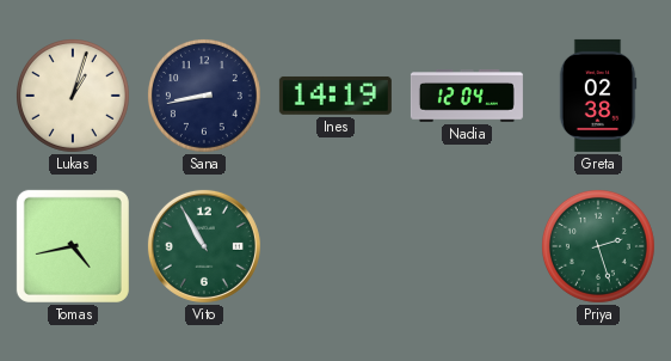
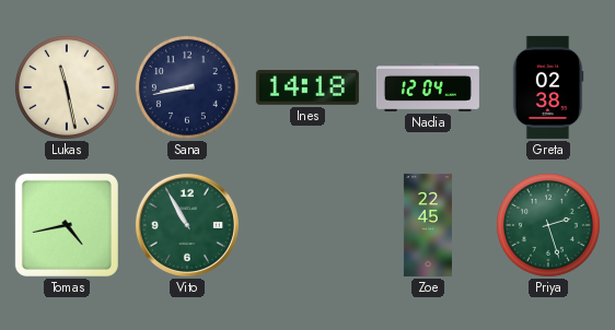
Lukas: 1:03 -> 11:28 (67, 87)
Ines: 14:19 -> 14:18 (307, 87)
Zoe: none -> 22:45 (428, 225)
